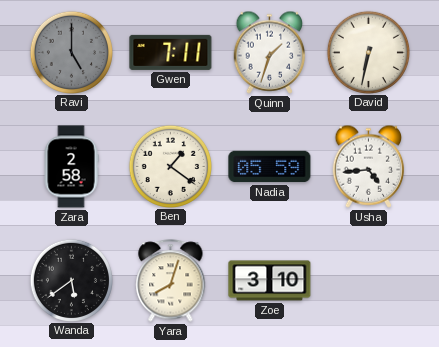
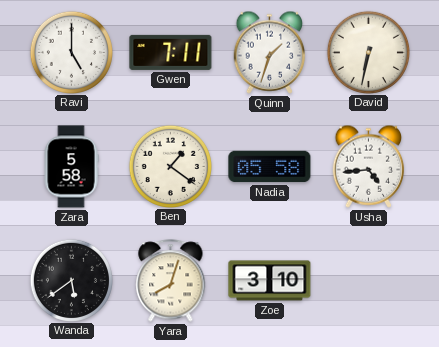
Ravi dial: grey -> white (71, 52)
Zara: 2:58 -> 5:58 (71, 167)
Nadia: 05:59 -> 05:58 (270, 167)
